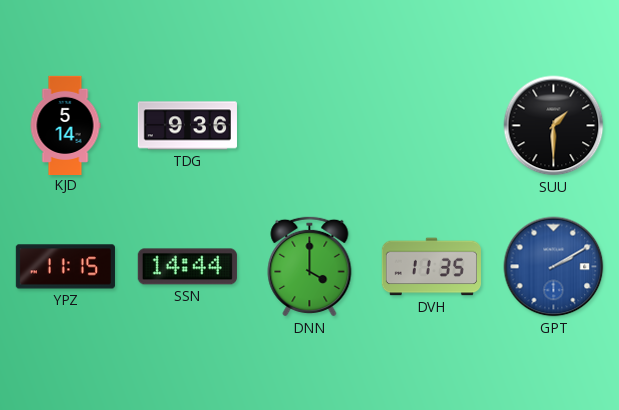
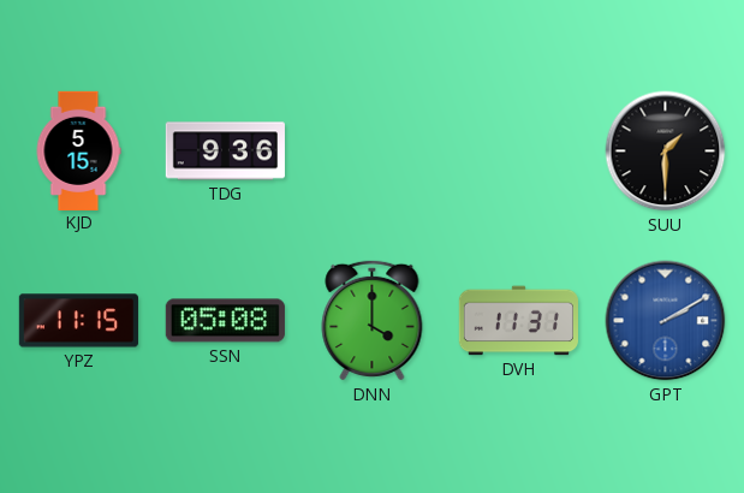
KJD: 5:14 -> 5:15 (78, 150)
SSN: 14:44 -> 05:08 (225, 321)
DVH: 11:35 -> 11:31 (518, 321)
